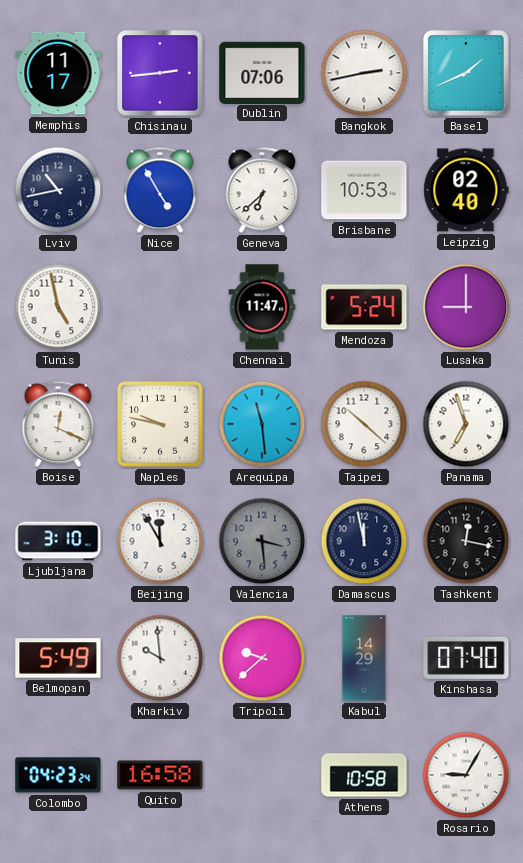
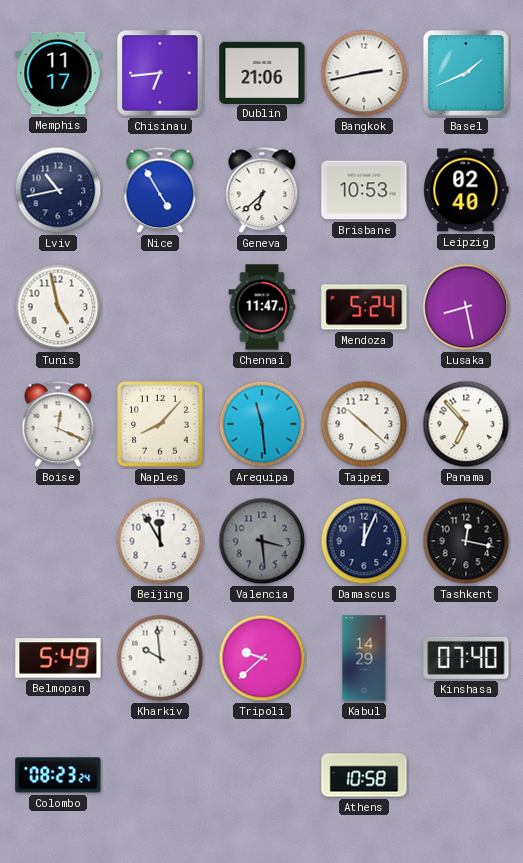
Chisinau: 2:44 -> 6:44 (160, 73)
Dublin: 07:06 -> 21:06 (262, 72)
Lusaka: 9:00 -> 8:28 (466, 307)
Naples: 9:47 -> 8:07 (161, 425)
Panama: 6:57 -> 6:53 (466, 424)
Ljubljana: 3:10 -> none (58, 541)
Damascus: 11:58 -> 12:04 (364, 541)
Colombo: 04:23 -> 08:23 (58, 775)
Quito: 16:58 -> none (160, 775)
Rosario: 9:05 -> none (466, 775)
